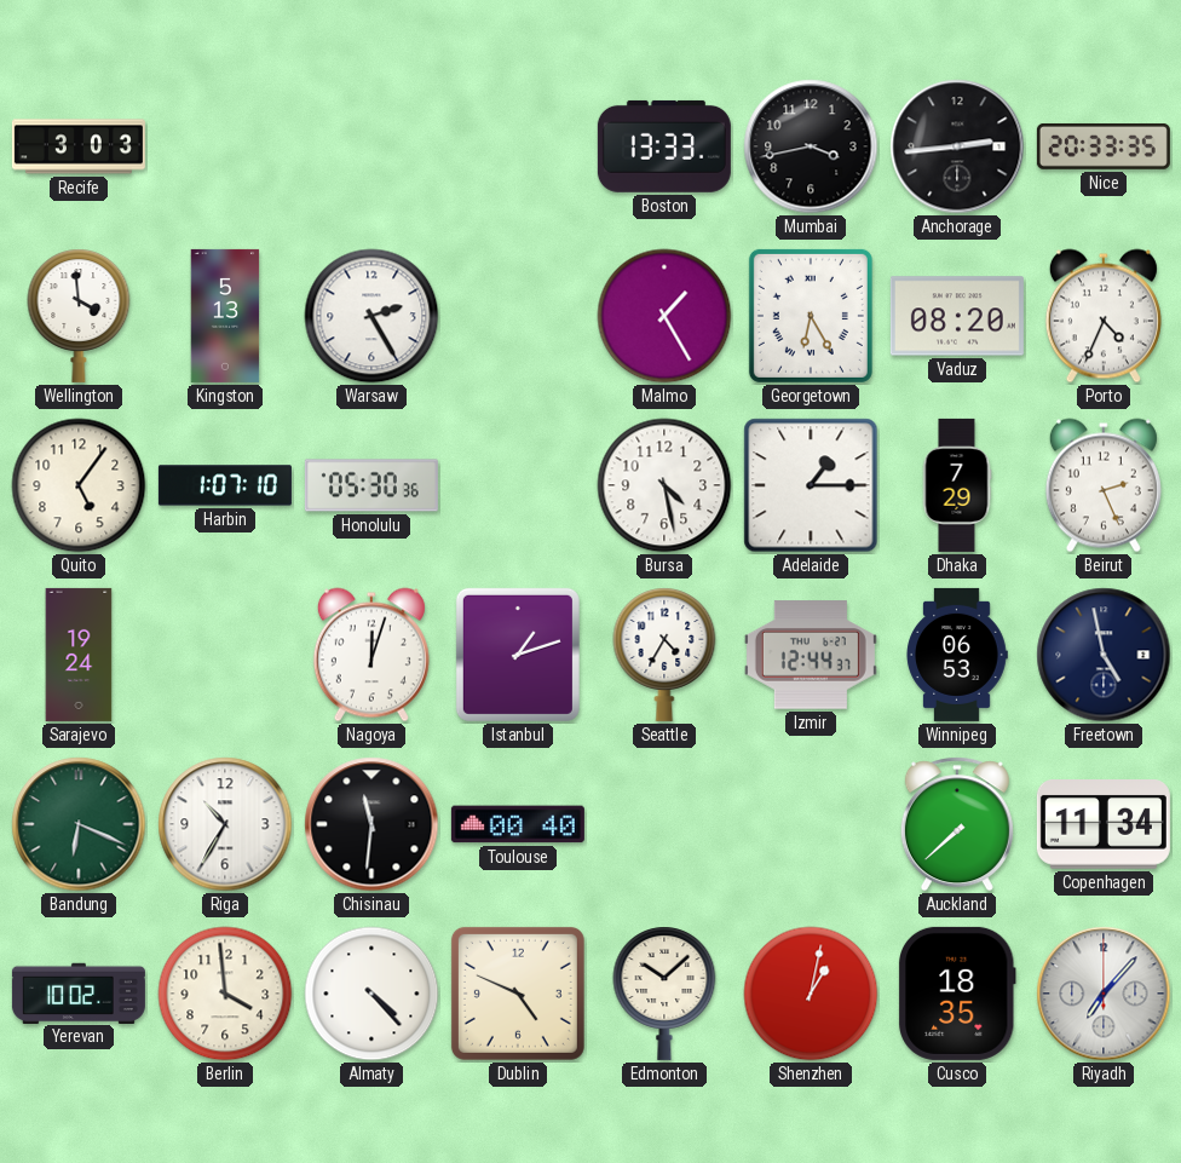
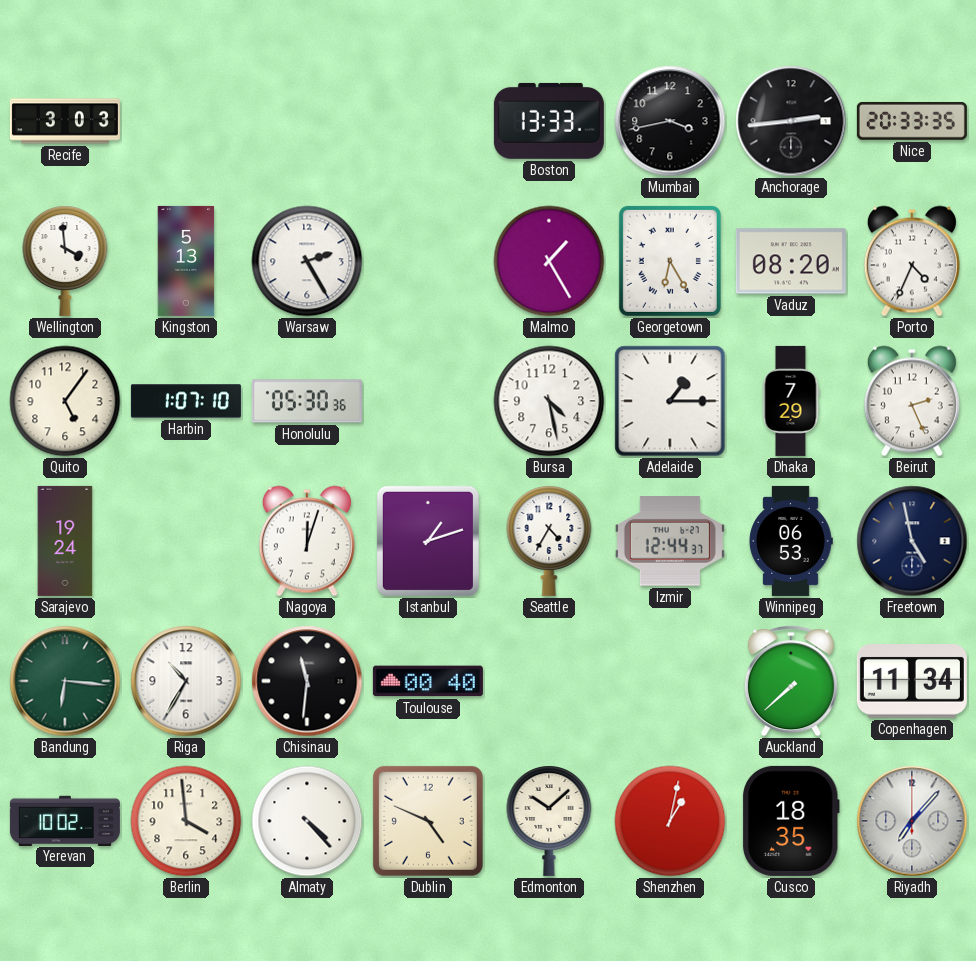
Bandung: 6:19 -> 6:16 (65, 681)
